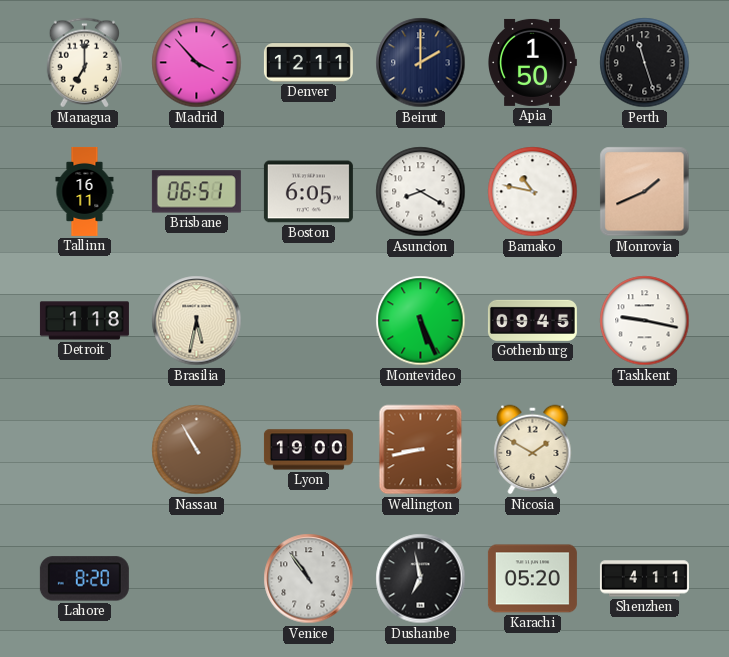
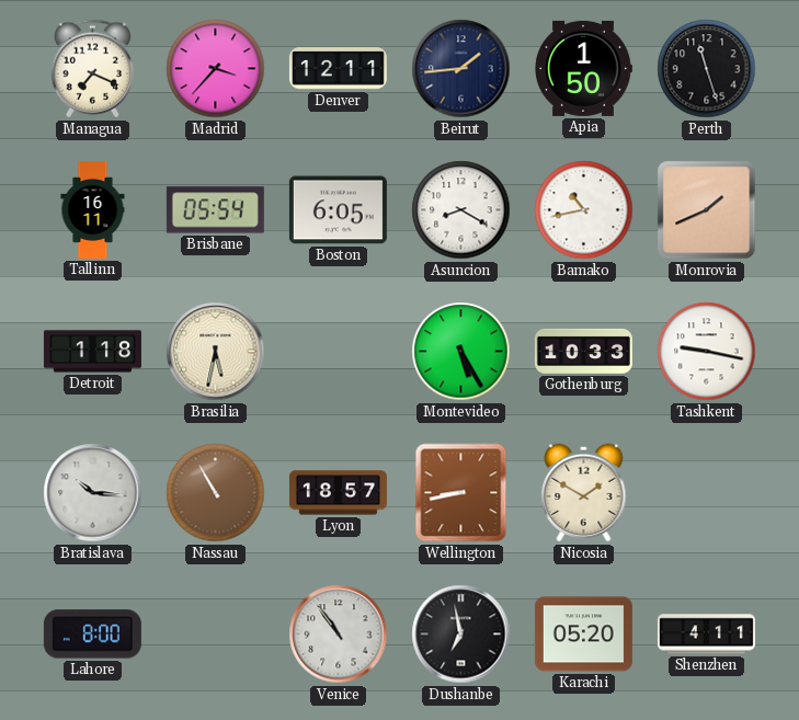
Managua: 7:00 -> 7:19 (92, 69)
Madrid: 3:53 -> 3:37 (216, 69)
Beirut: 2:00 -> 1:44 (461, 69)
Brisbane: 06:51 -> 05:54 (215, 210)
Bamako: 10:47 -> 10:43 (584, 210)
Montevideo: 5:26 -> 5:25 (461, 352)
Gothenburg: 09:45 -> 10:33 (583, 351)
Bratislava: none -> 10:16 (93, 493)
Lyon: 19:00 -> 18:57 (338, 493)
Lahore: 8:20 -> 8:00 (92, 635)
